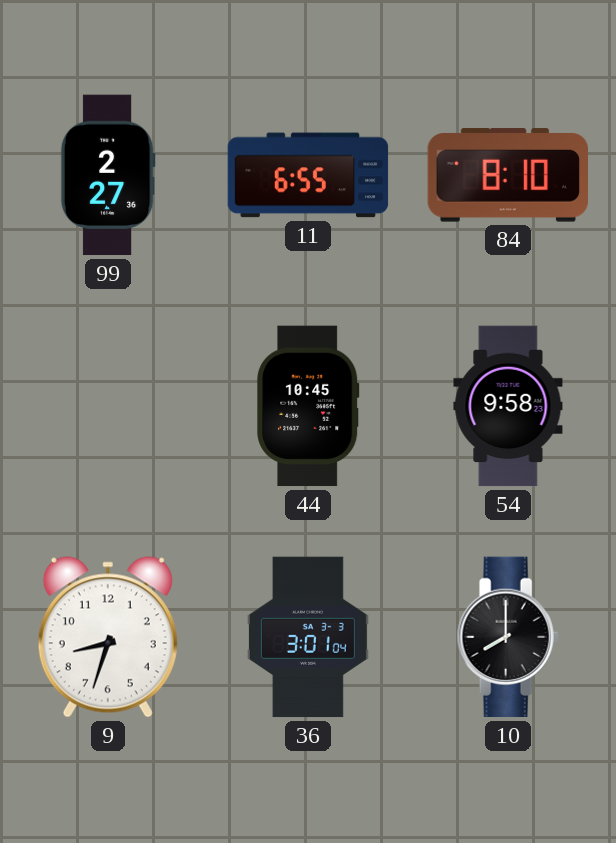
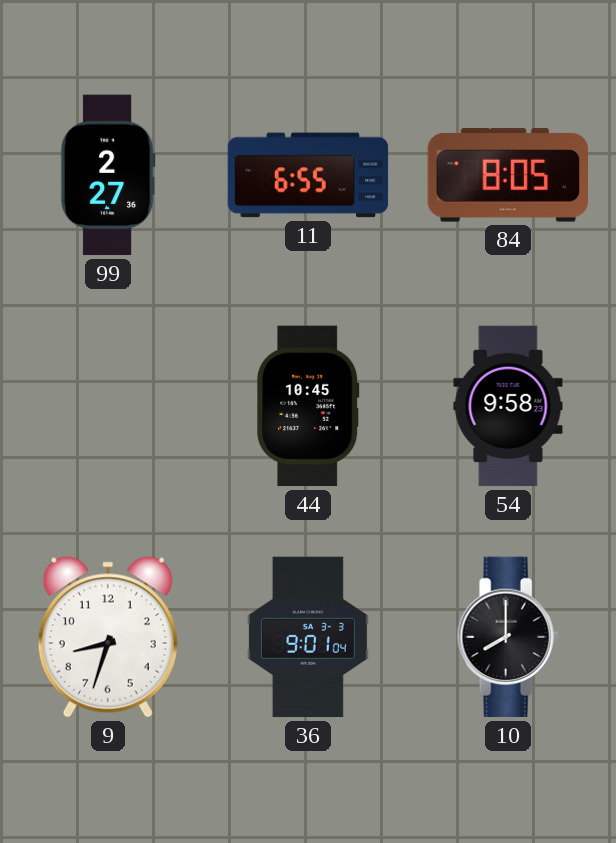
84: 8:10 -> 8:05 (507, 175)
36: 3:01 -> 9:01 (308, 637)
